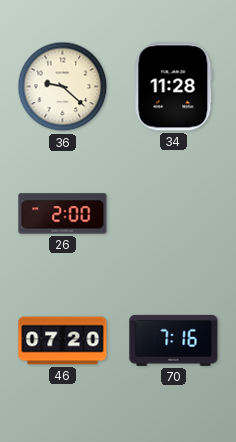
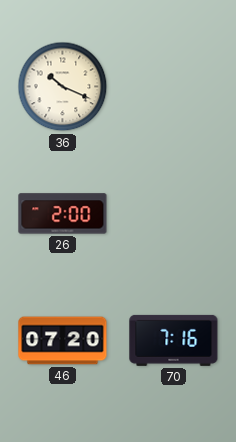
36: 9:22 -> 10:19 (63, 87)
34: 11:28 -> none (174, 87)
